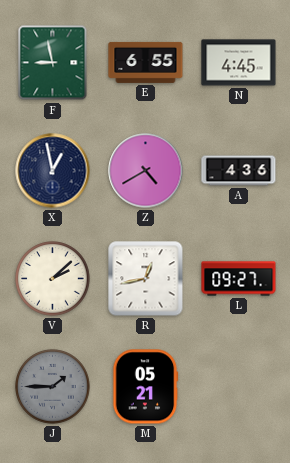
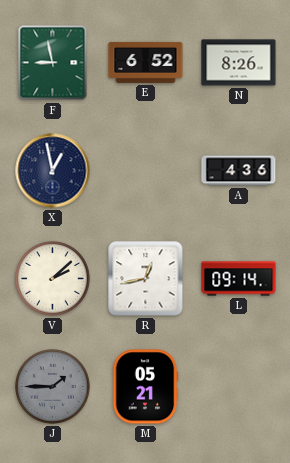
E: 6:55 -> 6:52 (146, 62)
N: 4:45 -> 8:26 (239, 63)
Z: 4:40 -> none (146, 171)
L: 09:27 -> 09:14 (239, 279)
